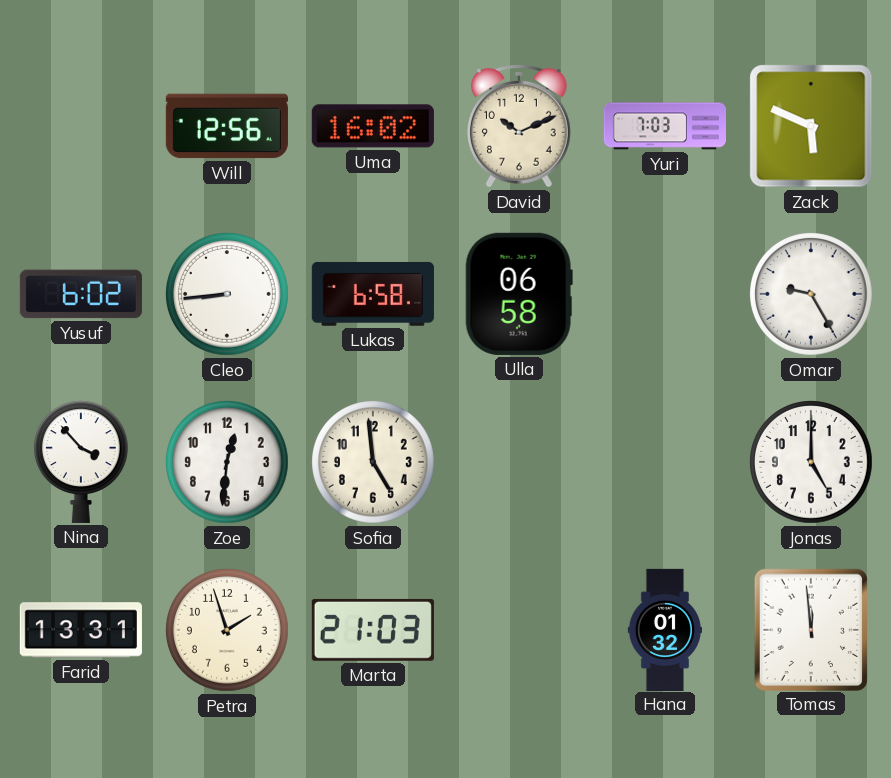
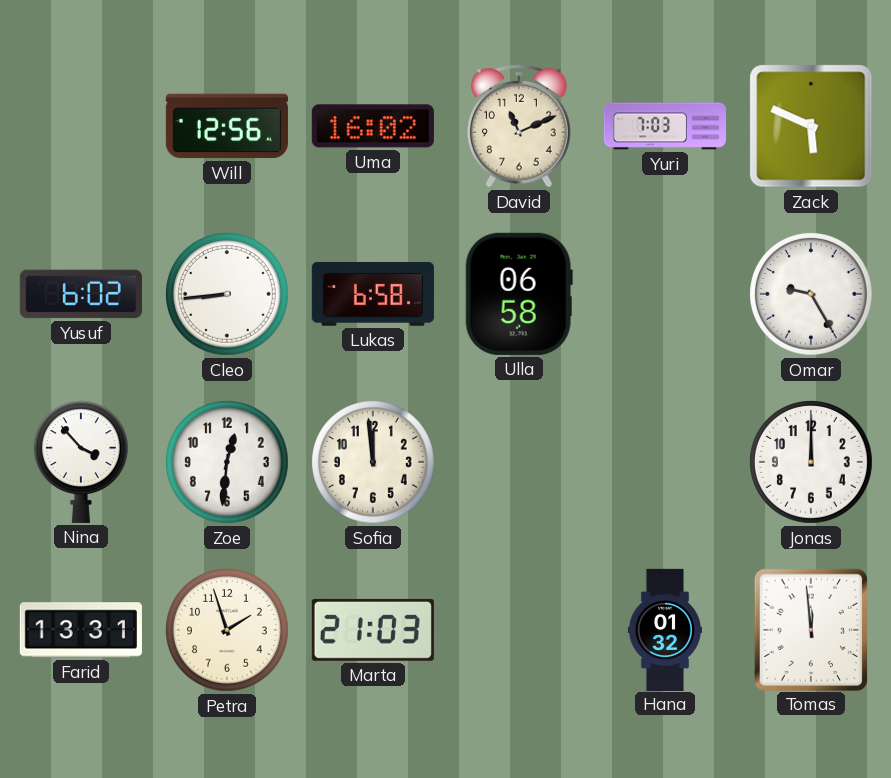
David: 10:11 -> 11:11 (520, 126)
Sofia: 4:59 -> 11:59 (374, 463)
Jonas: 5:00 -> 12:00 (812, 463)
